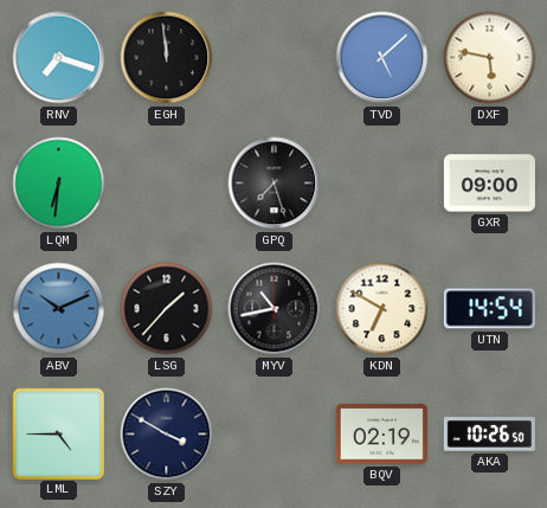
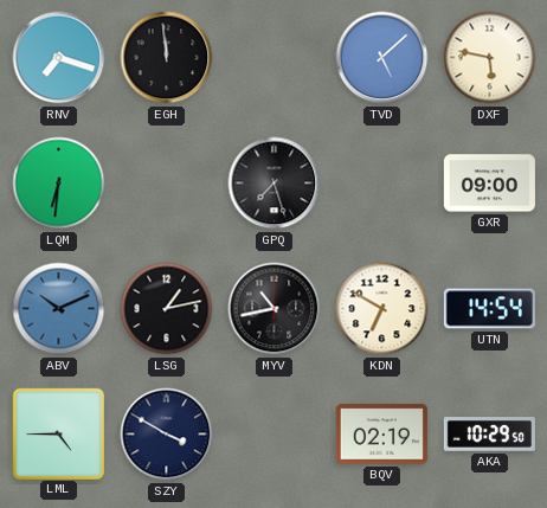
LSG: 1:37 -> 1:13 (167, 309)
AKA: 10:26 -> 10:29 (489, 435)
